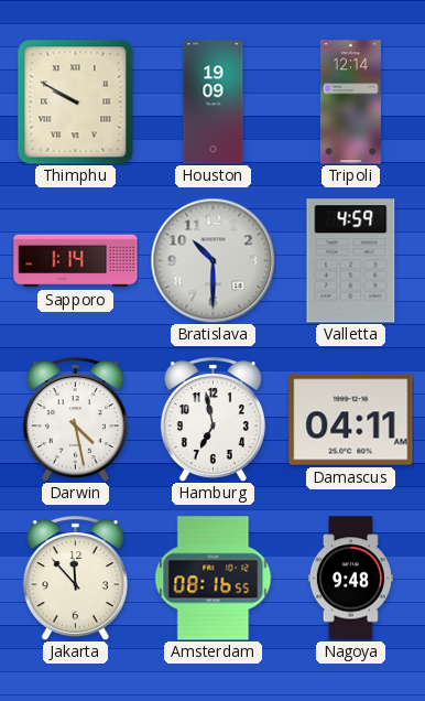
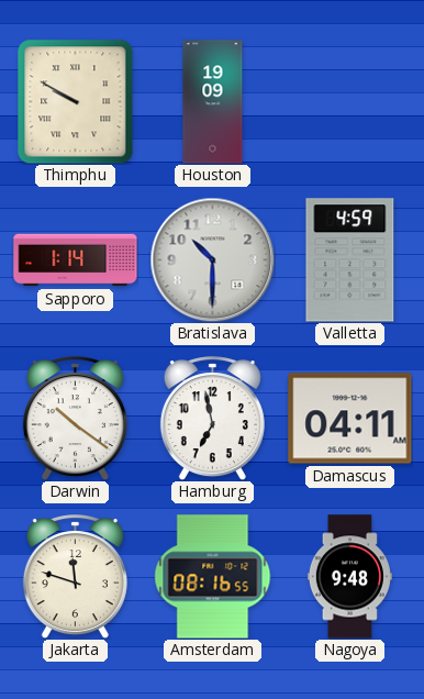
Tripoli: 12:14 -> none (350, 103)
Darwin: 4:28 -> 10:21 (75, 419)
Jakarta: 11:53 -> 11:48 (75, 577)
